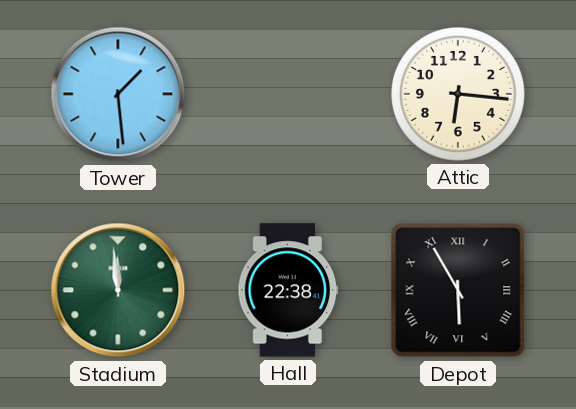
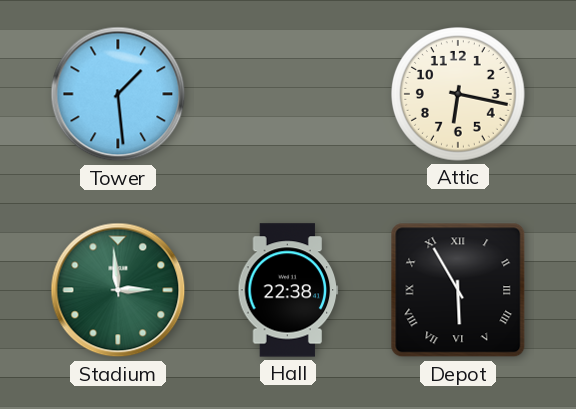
Attic: 6:16 -> 6:17 (459, 95)
Stadium: 11:59 -> 2:59 (118, 290)
